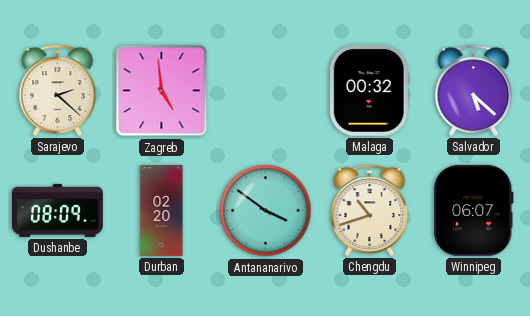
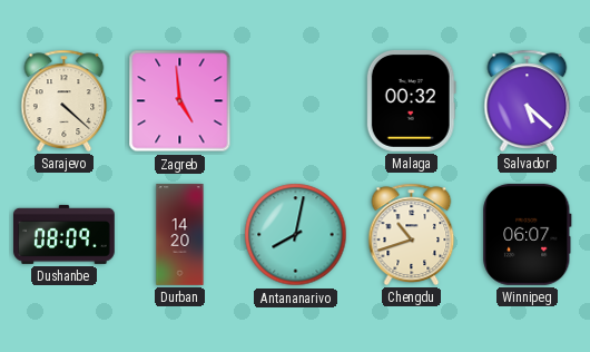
Sarajevo: 2:22 -> 4:22 (65, 100)
Durban: 02:20 -> 14:20 (180, 235)
Antananarivo: 3:51 -> 8:02 (296, 235)
